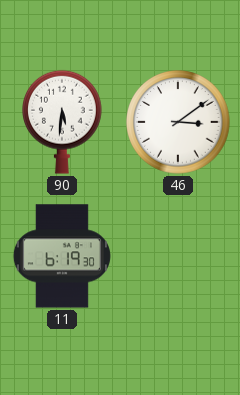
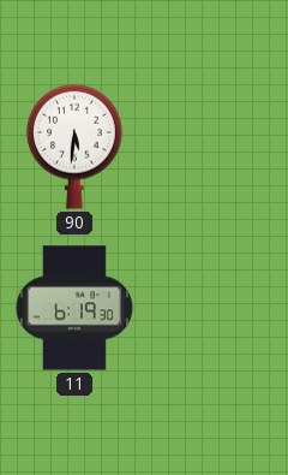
46: 3:09 -> none (178, 122)
